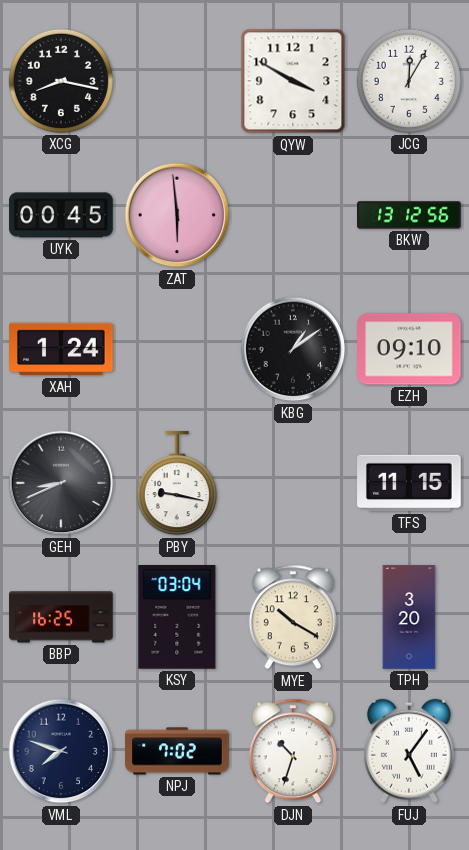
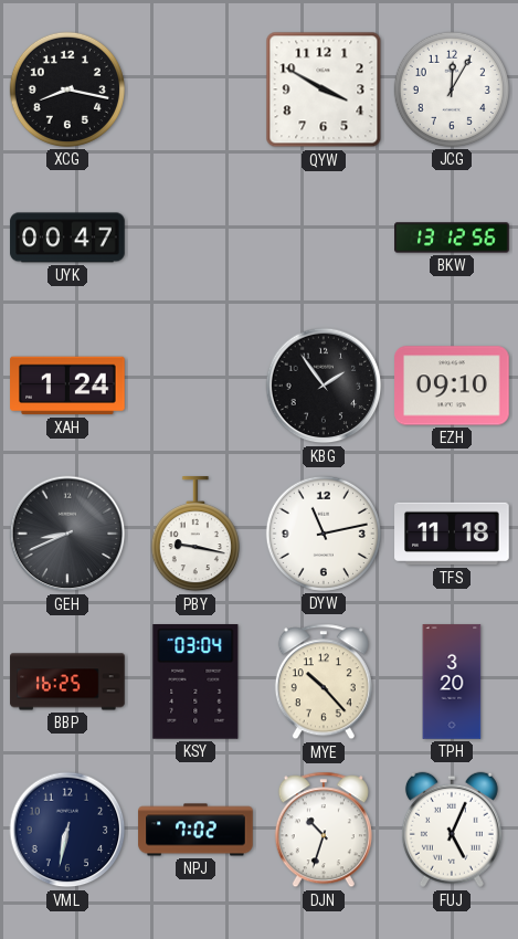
UYK: 00:45 -> 00:47 (67, 238)
ZAT: 5:59 -> none (177, 215)
KBG: 1:09 -> 1:54 (324, 386)
DYW: none -> 11:13 (324, 534)
TFS: 11:15 -> 11:18 (452, 534)
MYE: 10:20 -> 10:23 (324, 682)
VML: 7:48 -> 6:32 (67, 830)
FUJ: 5:06 -> 5:04 (452, 830)
